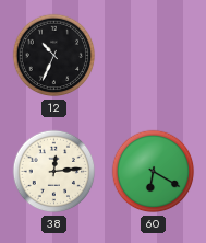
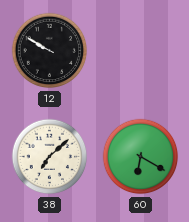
12: 10:34 -> 9:50 (50, 51)
38: 12:14 -> 7:08 (50, 157)
